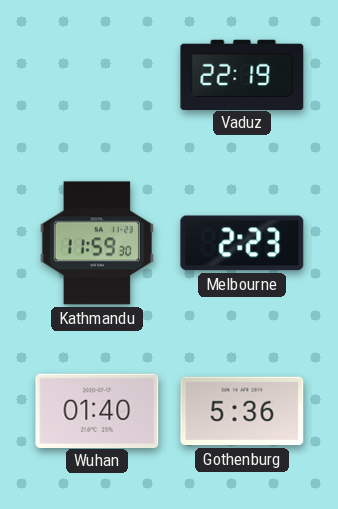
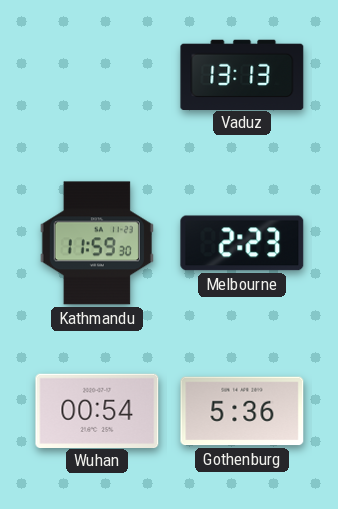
Vaduz: 22:19 -> 13:13 (242, 74)
Wuhan: 01:40 -> 00:54 (97, 410)
